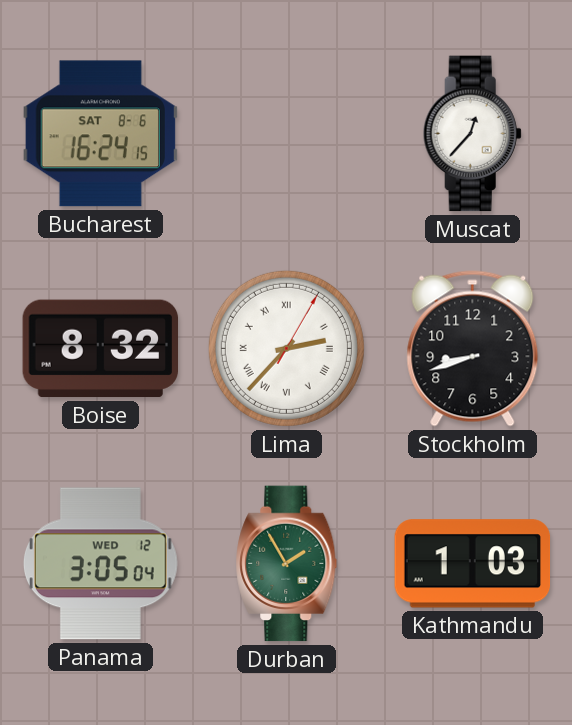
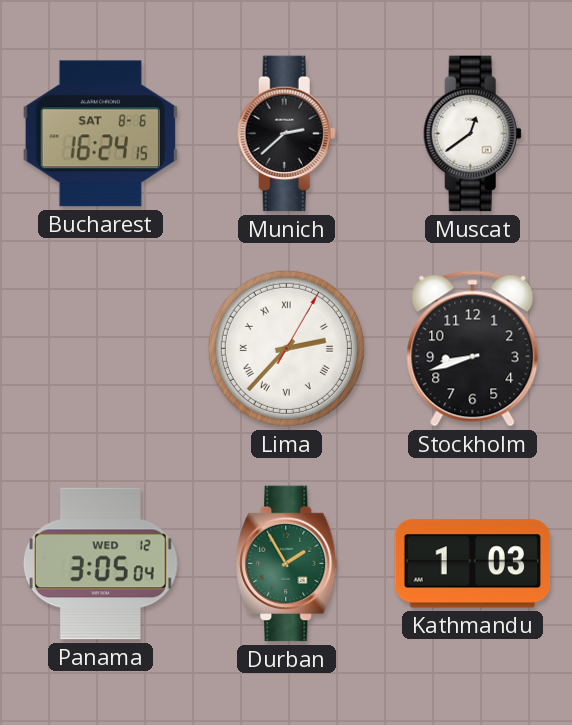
Munich: none -> 2:38 (286, 134)
Muscat: 12:37 -> 12:39 (472, 134)
Boise: 8:32 -> none (100, 349)
